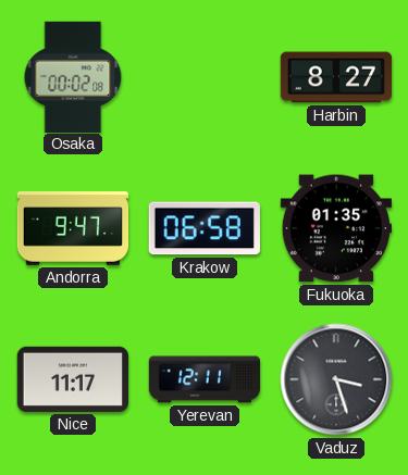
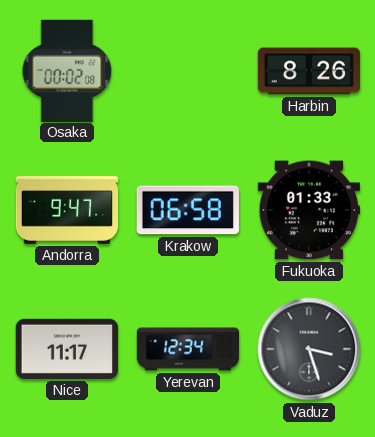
Harbin: 8:27 -> 8:26 (309, 71)
Fukuoka: 01:35 -> 01:33 (308, 210)
Yerevan: 12:11 -> 12:34 (188, 349)
